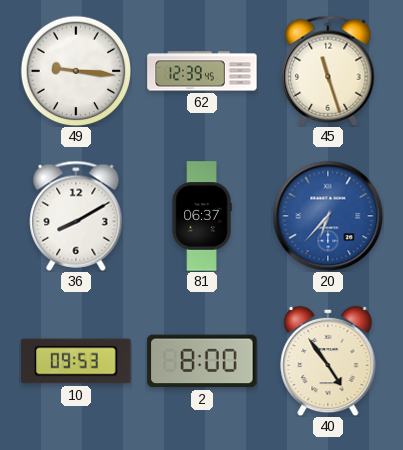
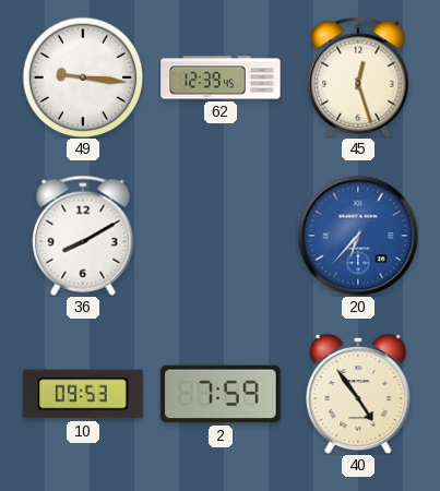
45: 11:27 -> 12:27 (358, 77)
81: 06:37 -> none (202, 216)
2: 8:00 -> 7:59 (221, 394)
